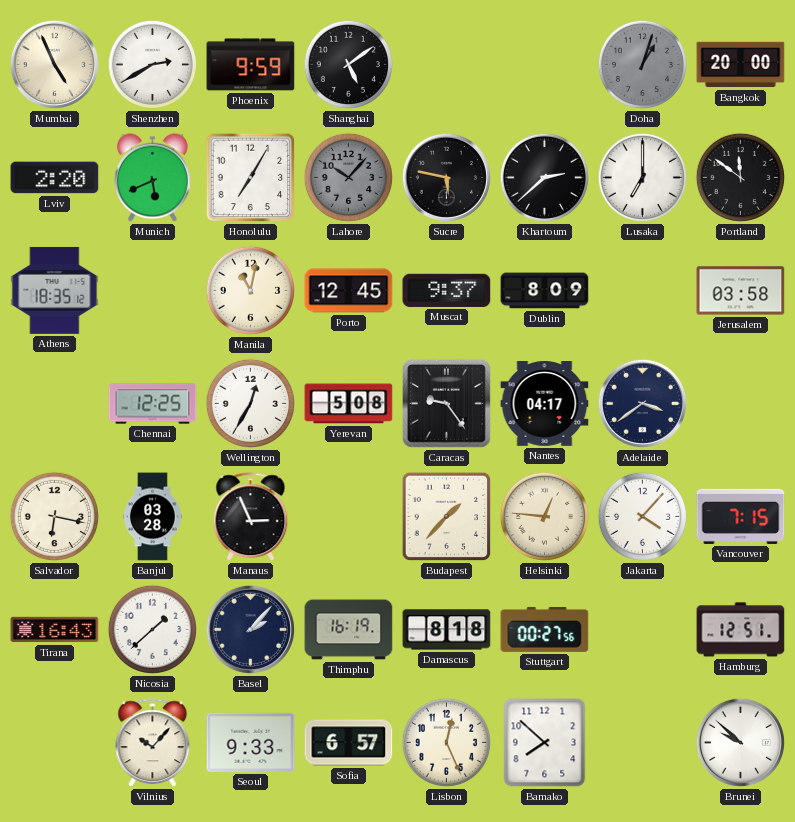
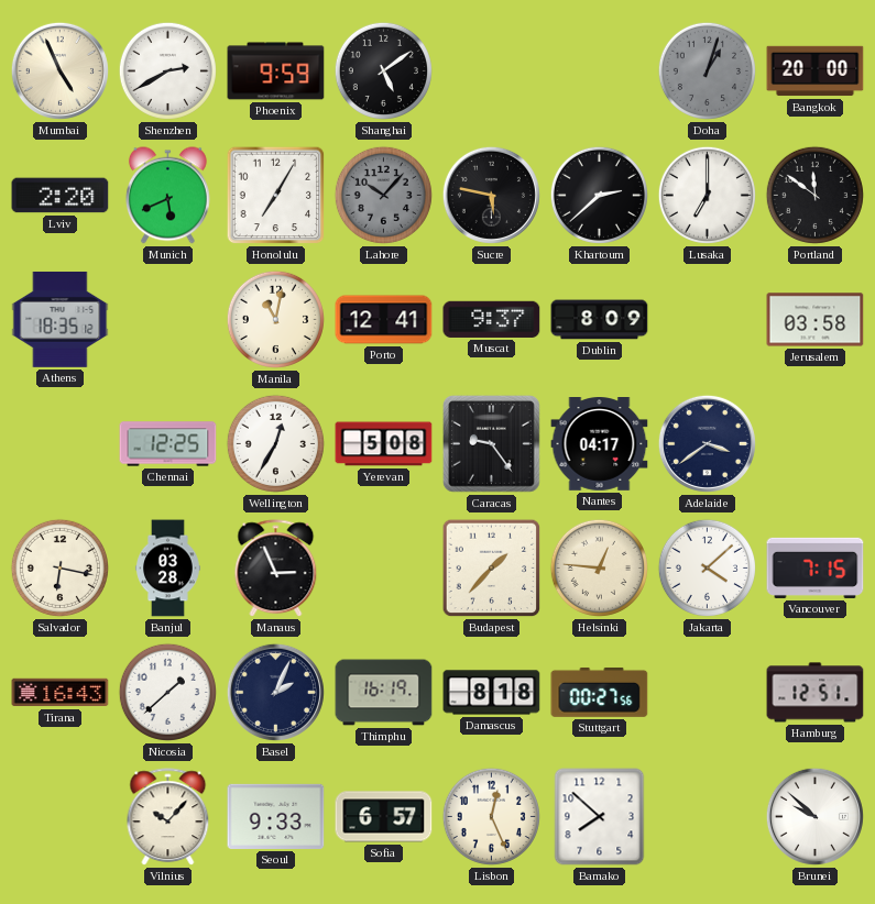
Porto: 12:45 -> 12:41 (384, 320)
Jakarta: 4:07 -> 4:08 (707, 567)
Basel: 2:07 -> 2:04 (275, 692)
